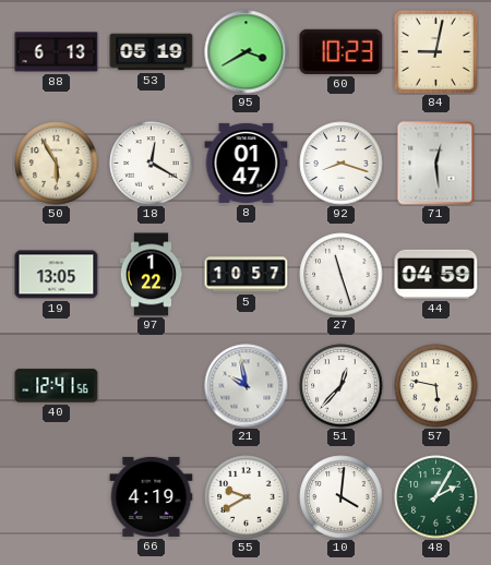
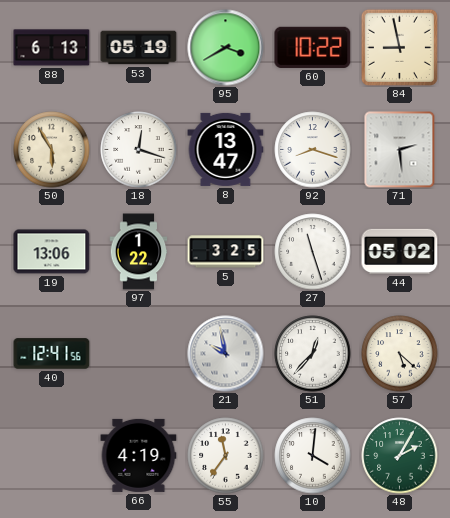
60: 10:23 -> 10:22 (313, 47)
84: 9:02 -> 8:58 (399, 47)
18: 12:20 -> 12:18 (139, 150)
8: 01:47 -> 13:47 (226, 149)
71: 12:29 -> 2:29 (400, 150)
19: 13:05 -> 13:06 (52, 252)
5: 10:57 -> 3:25 (226, 252)
44: 04:59 -> 05:02 (400, 251)
57: 5:47 -> 5:22 (400, 354)
55: 9:40 -> 11:36 (226, 456)
